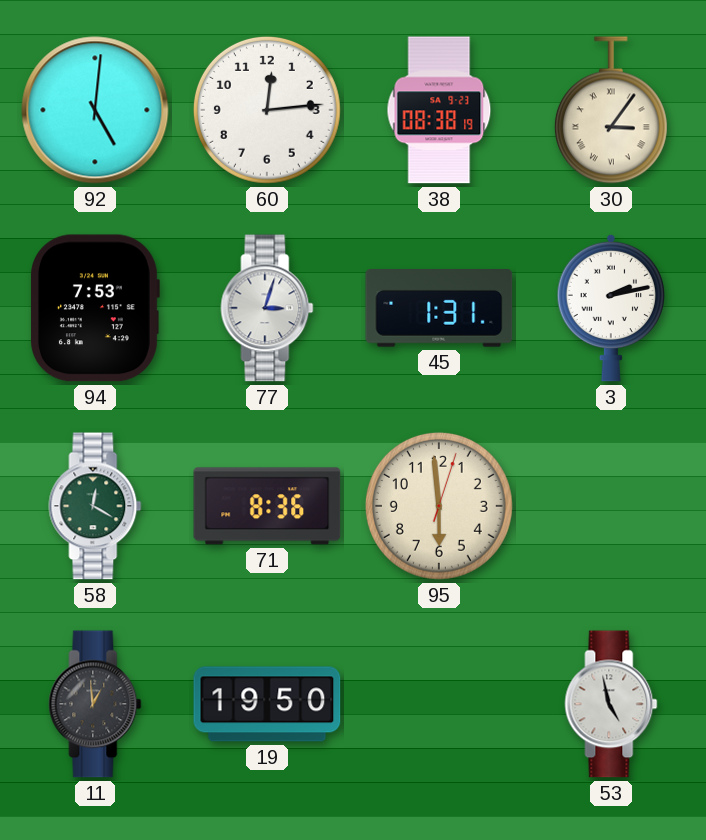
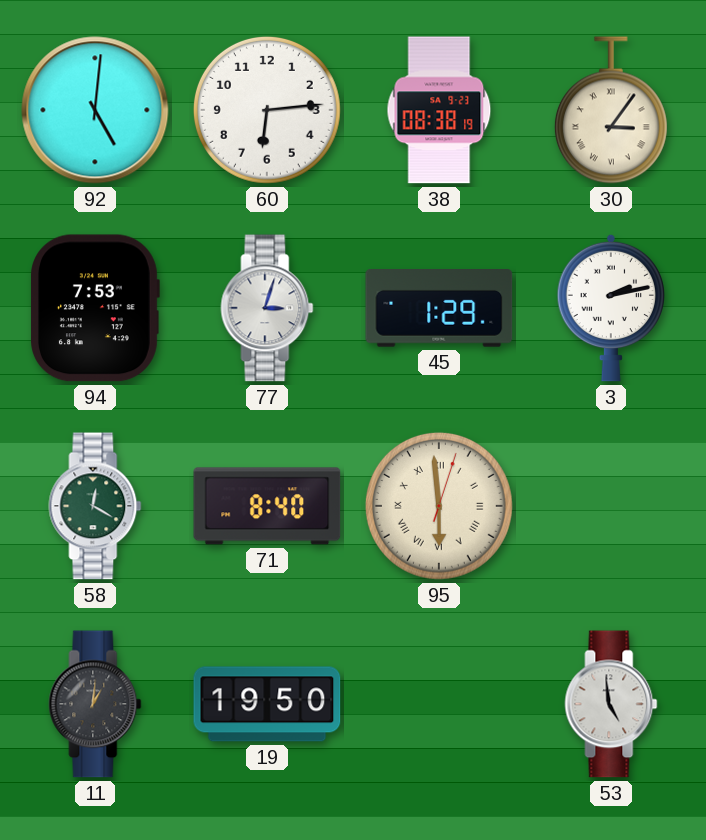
60: 12:14 -> 6:14 (267, 110)
45: 1:31 -> 1:29 (439, 309)
71: 8:36 -> 8:40 (267, 506)
95 numerals: Arabic -> Roman (439, 506)
11: 12:59 -> 1:01 (95, 704)
53: 4:58 -> 4:59 (611, 704)
